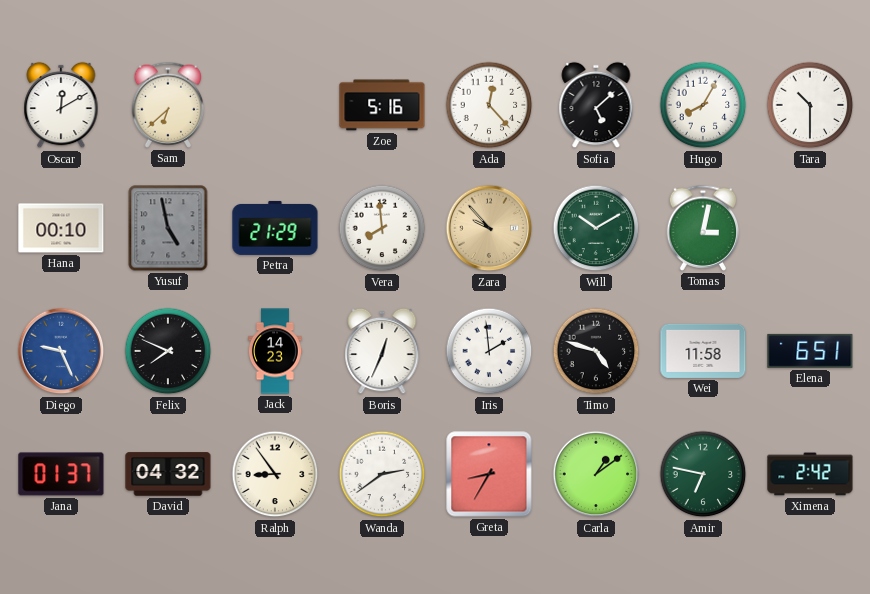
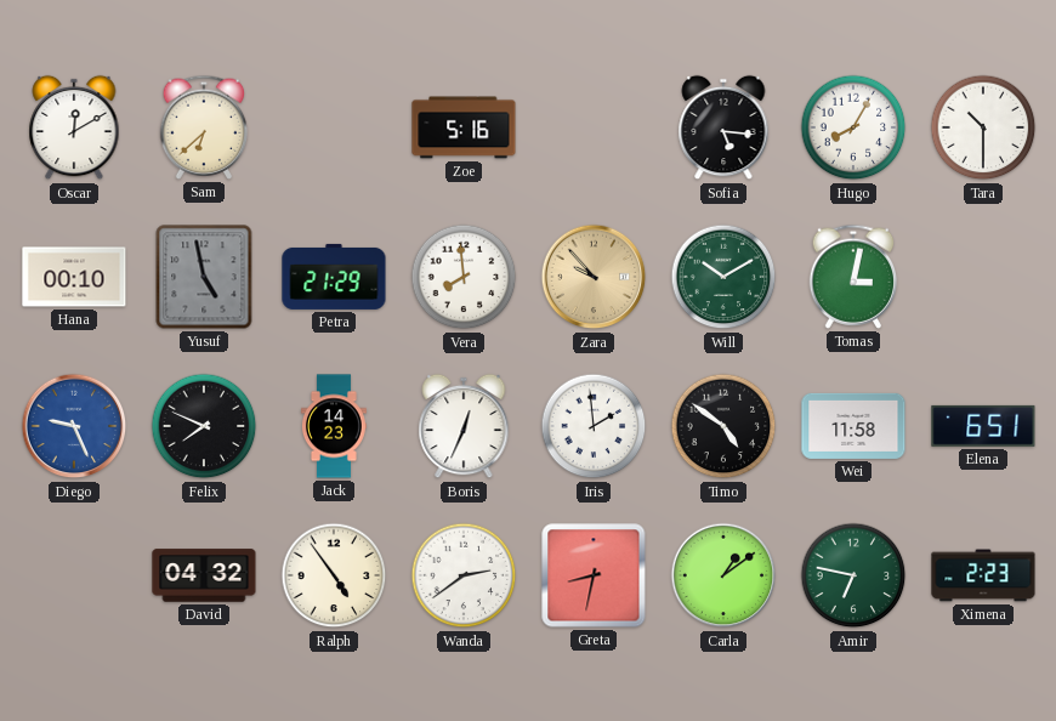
Ada: 12:23 -> none (489, 105)
Sofia: 5:08 -> 5:16 (723, 127)
Timo: 4:48 -> 4:51 (723, 426)
Jana: 01:37 -> none (61, 474)
Ralph: 8:54 -> 4:54 (334, 575)
Greta: 8:35 -> 8:32 (594, 575)
Ximena: 2:42 -> 2:23 (983, 575)
